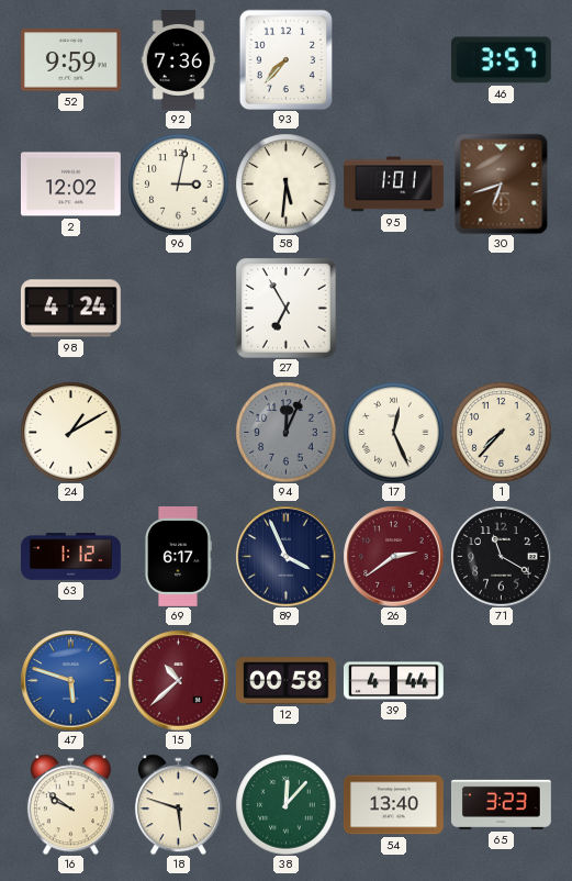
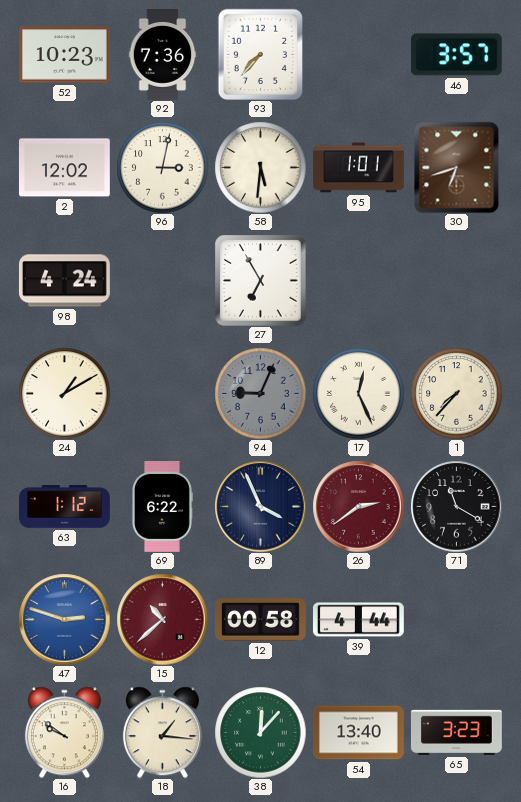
52: 9:59 -> 10:23 (64, 55)
94: 12:04 -> 9:04 (260, 393)
69: 6:17 -> 6:22 (163, 506)
47: 5:48 -> 2:48 (64, 619)
18: 5:48 -> 1:16 (162, 732)
